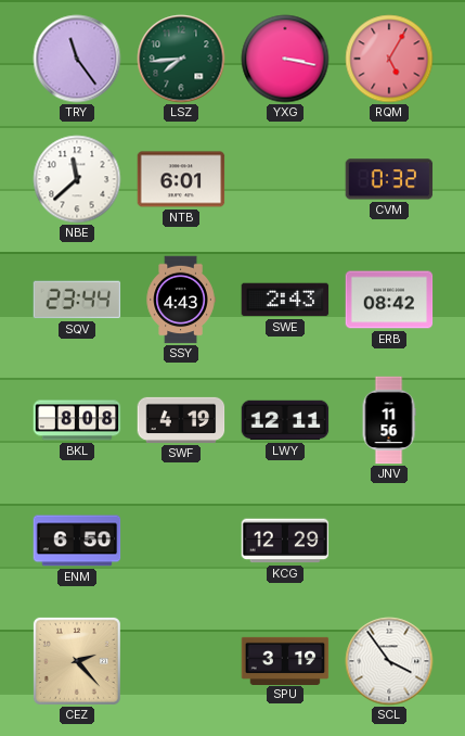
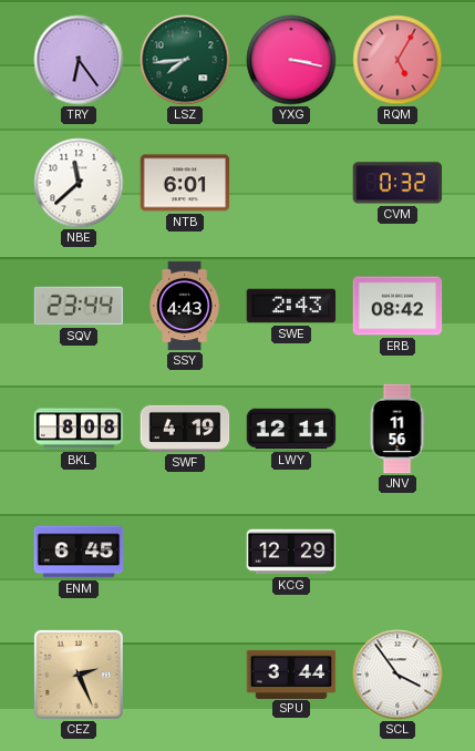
TRY: 11:24 -> 6:24 (79, 60)
ENM: 6:50 -> 6:45 (79, 552)
CEZ: 2:23 -> 2:26 (79, 675)
SPU: 3:19 -> 3:44 (291, 673)
